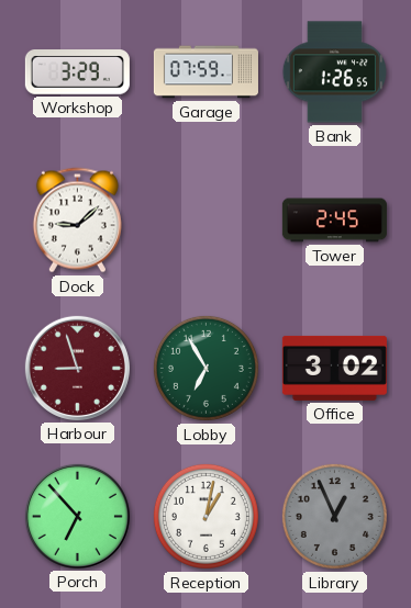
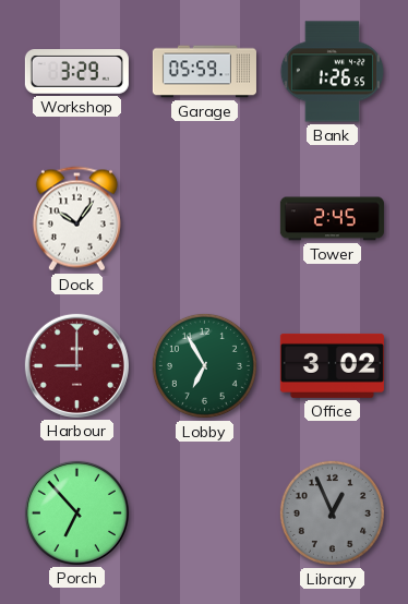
Garage: 07:59 -> 05:59 (204, 72)
Dock: 9:08 -> 10:06 (76, 219)
Harbour: 8:57 -> 9:00 (76, 365)
Reception: 1:02 -> none (205, 516)
